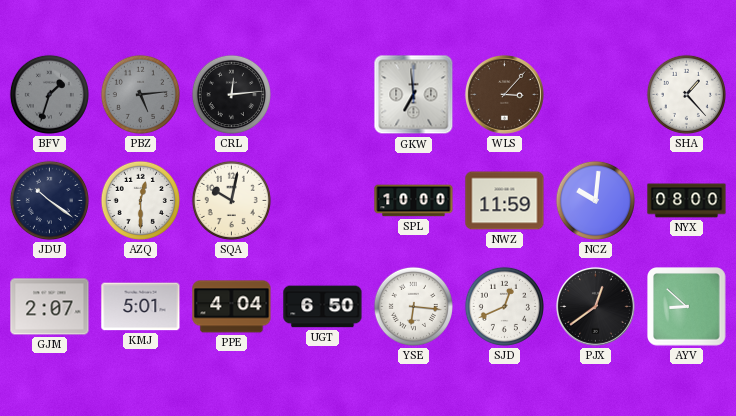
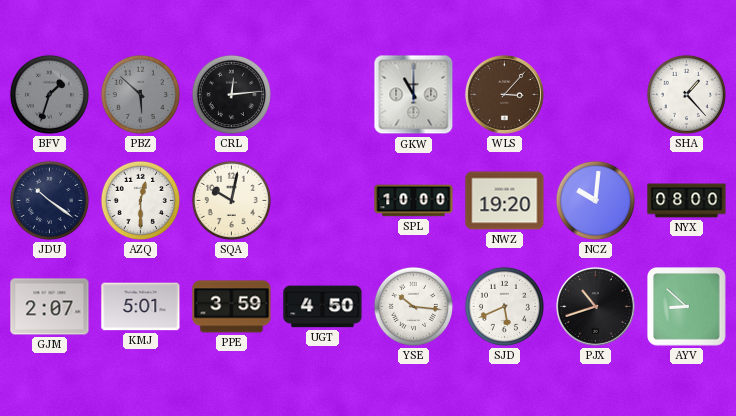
PBZ: 5:14 -> 5:52 (140, 94)
GKW: 6:59 -> 11:00 (414, 95)
NWZ: 11:59 -> 19:20 (505, 201)
PPE: 4:04 -> 3:59 (232, 307)
UGT: 6:50 -> 4:50 (323, 307)
YSE: 6:16 -> 10:16 (413, 306)
SJD: 12:41 -> 5:41 (504, 306)
PJX: 12:39 -> 10:42 (595, 306)
